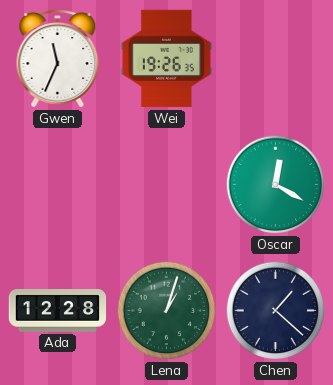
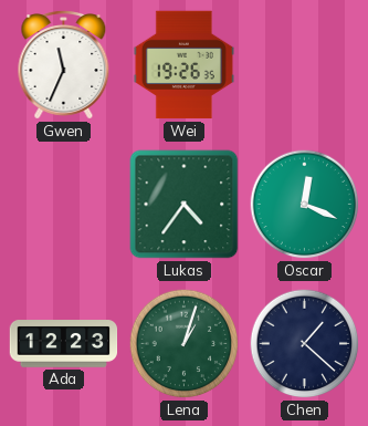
Lukas: none -> 4:36 (185, 205)
Oscar: 12:20 -> 12:19 (305, 205)
Ada: 12:28 -> 12:23 (64, 344)
